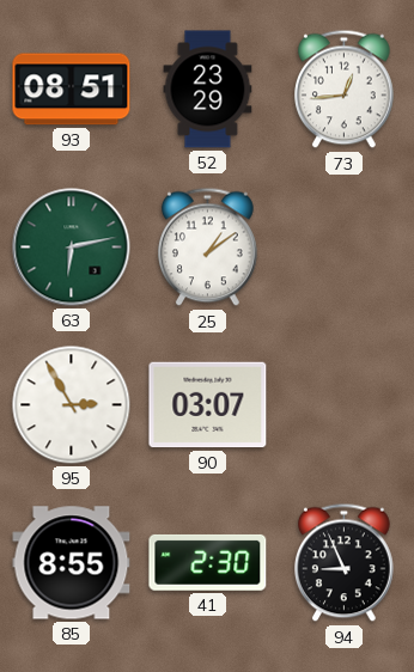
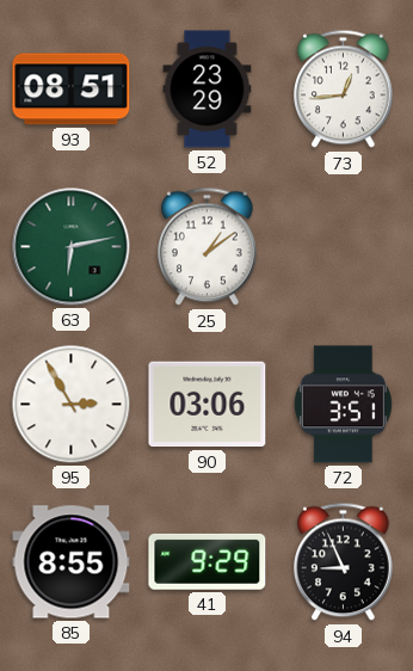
90: 03:07 -> 03:06 (208, 405)
72: none -> 3:51 (343, 405)
41: 2:30 -> 9:29 (208, 561)
